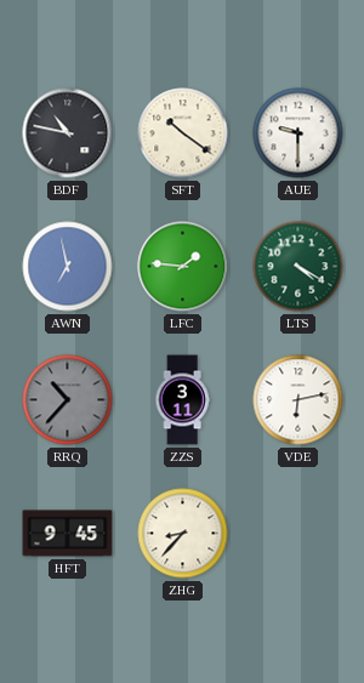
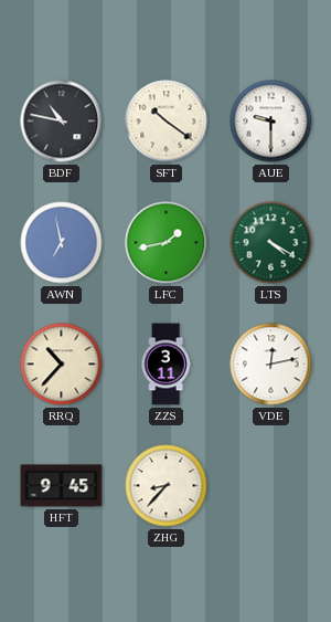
LFC: 1:46 -> 1:43 (167, 243)
RRQ dial: grey -> cream (62, 365)
VDE: 6:13 -> 12:13 (271, 365)
